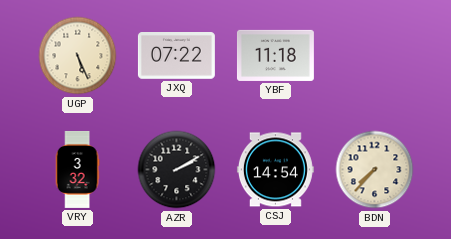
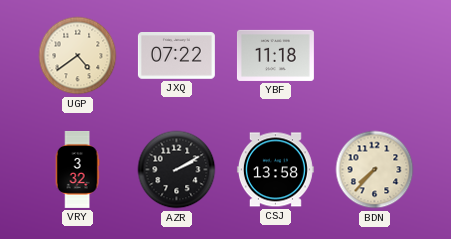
UGP: 5:26 -> 4:39 (78, 56)
CSJ: 14:54 -> 13:58 (275, 170)
